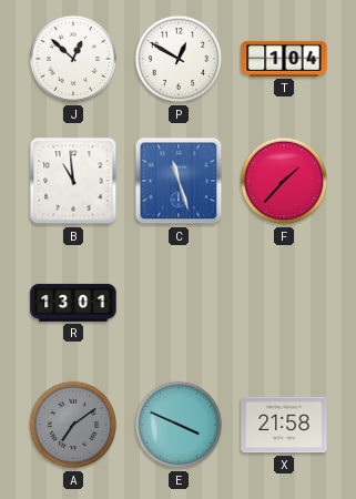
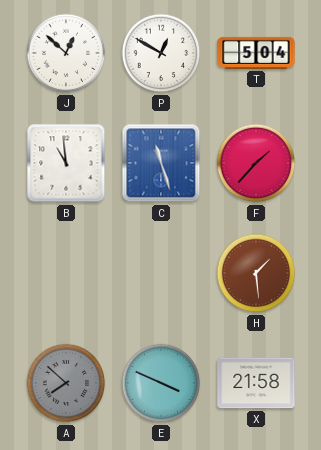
T: 1:04 -> 5:04 (256, 53)
R: 13:01 -> none (73, 303)
H: none -> 1:29 (256, 273)
A: 7:09 -> 7:52 (66, 383)
